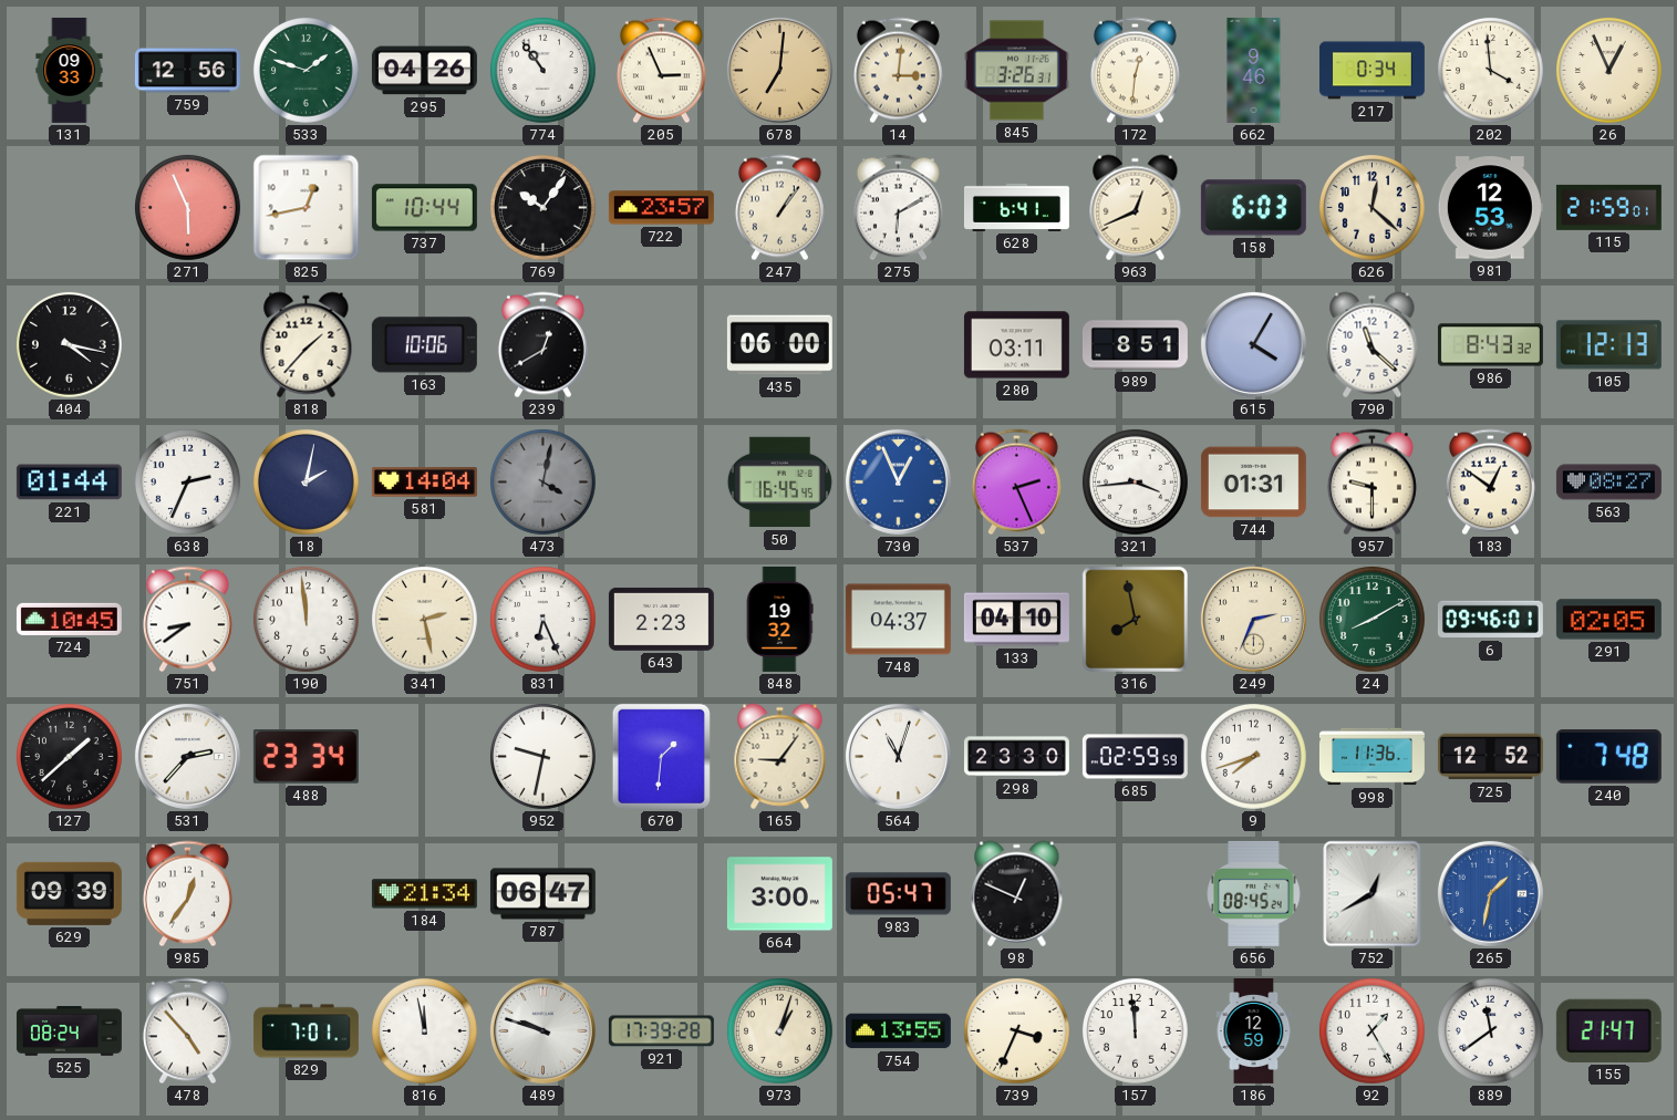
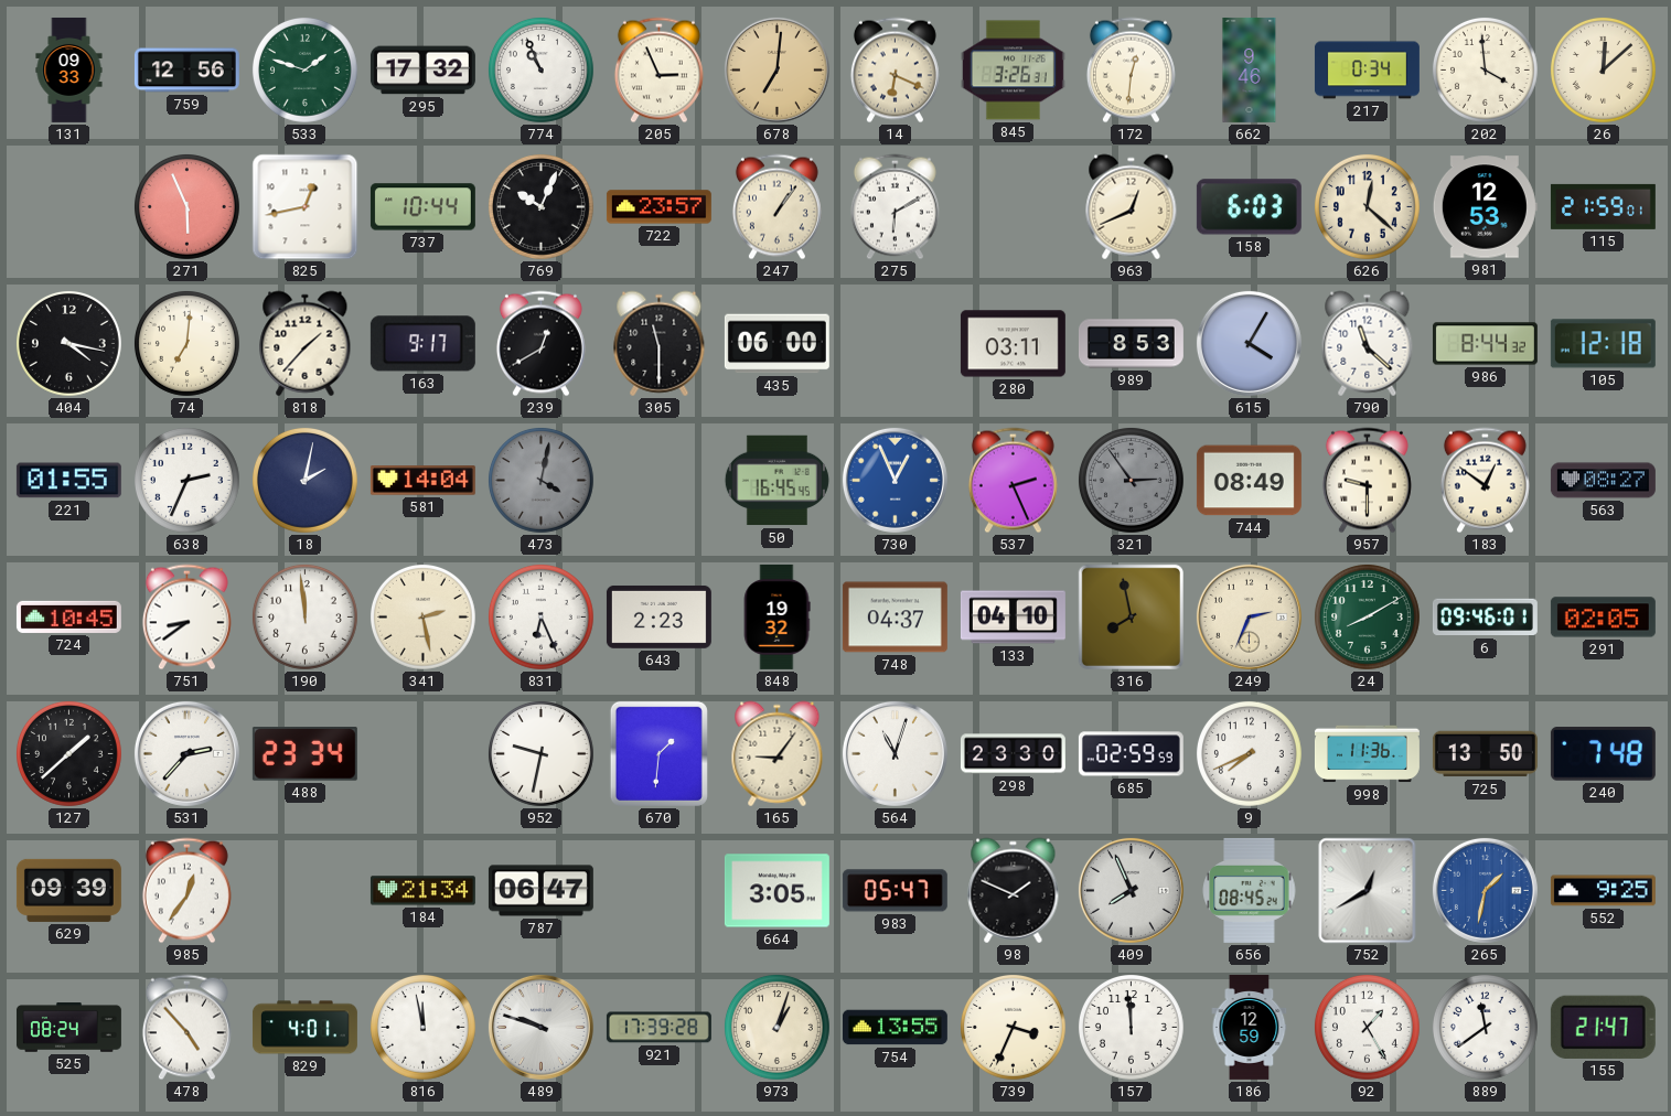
295: 04:26 -> 17:32 (422, 71)
774: 10:54 -> 10:56 (542, 71)
14: 3:01 -> 6:19 (895, 71)
26: 12:56 -> 12:08 (1604, 71)
769: 10:06 -> 10:04 (542, 207)
628: 6:41 -> none (1016, 207)
74: none -> 7:01 (188, 344)
163: 10:06 -> 9:17 (422, 344)
305: none -> 11:30 (660, 344)
989: 8:51 -> 8:53 (1131, 344)
986: 8:43 -> 8:44 (1485, 344)
105: 12:13 -> 12:18 (1603, 344)
221: 01:44 -> 01:55 (68, 481)
321: 3:44 -> 2:54 (1132, 481)
321 dial: white -> grey (1132, 481)
744: 01:31 -> 08:49 (1249, 481)
9: 7:42 -> 7:41 (1250, 754)
725: 12:52 -> 13:50 (1485, 754)
664: 3:00 -> 3:05 (776, 891)
98: 12:49 -> 1:49 (1014, 891)
409: none -> 7:56 (1131, 890)
552: none -> 9:25 (1603, 891)
829: 7:01 -> 4:01 (304, 1028)
